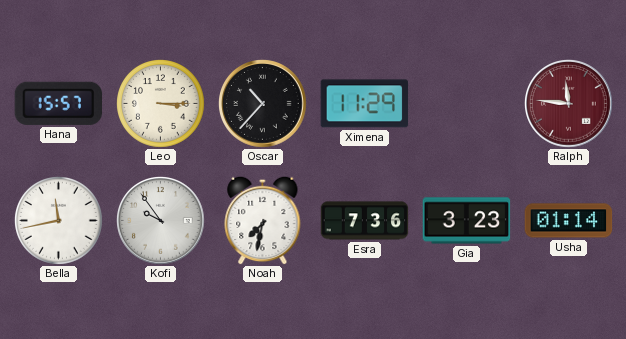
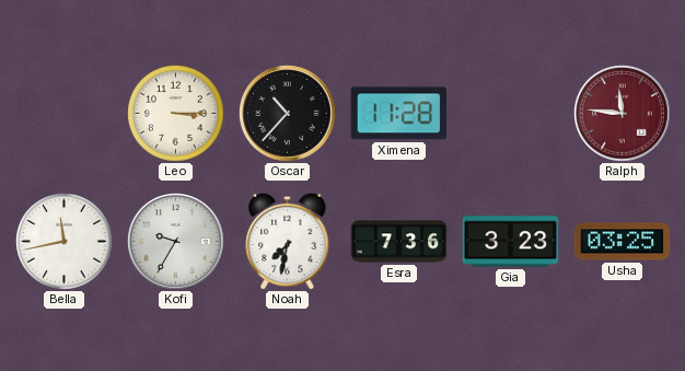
Hana: 15:57 -> none (59, 103)
Ximena: 11:29 -> 11:28 (399, 114)
Kofi: 9:54 -> 9:35 (176, 242)
Usha: 01:14 -> 03:25 (623, 242)
